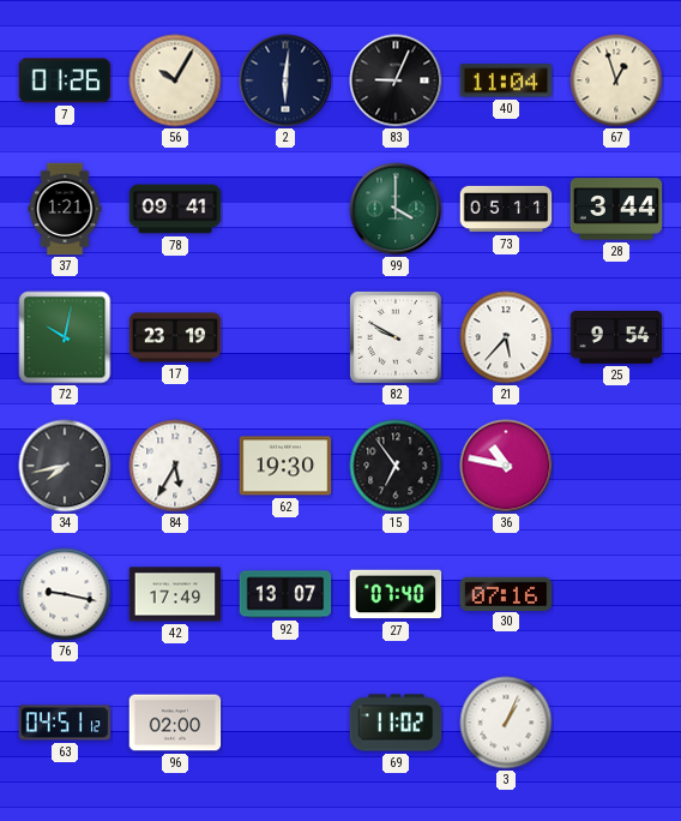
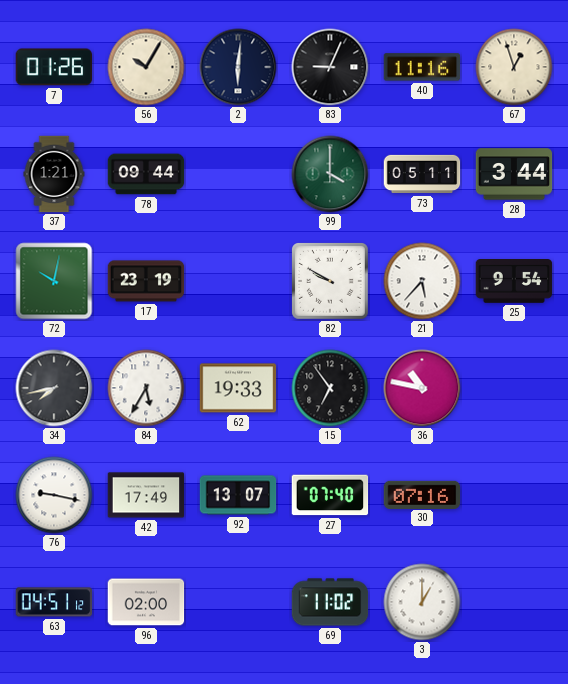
40: 11:04 -> 11:16 (422, 67)
78: 09:41 -> 09:44 (146, 174)
62: 19:30 -> 19:33 (238, 388)
3: 1:04 -> 1:00 (422, 602)
